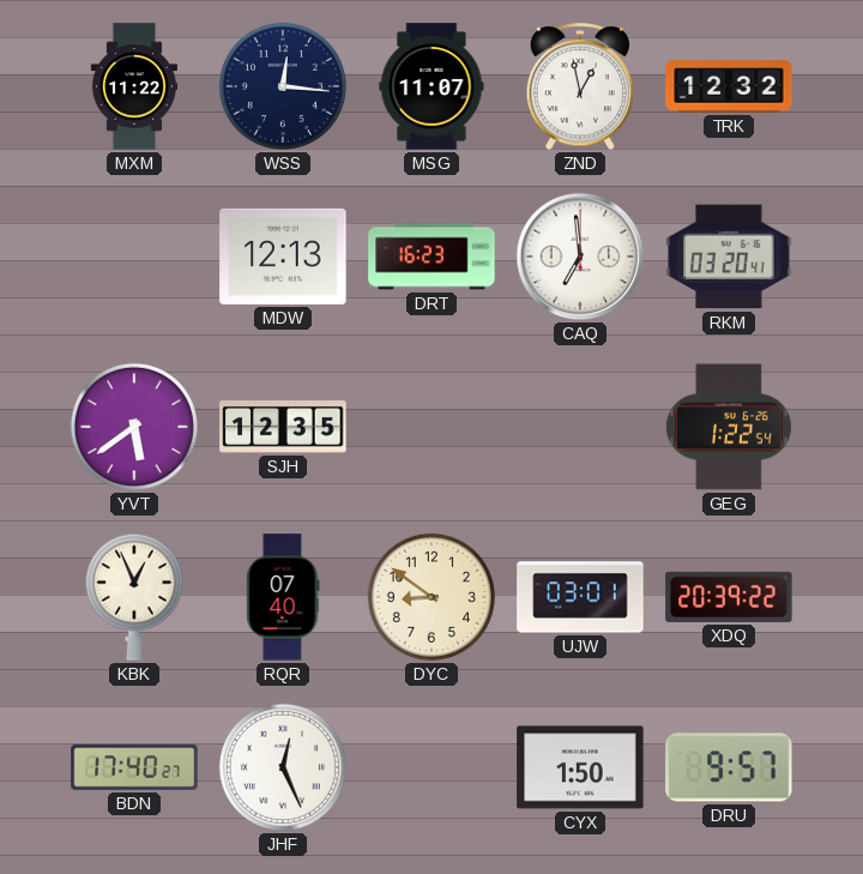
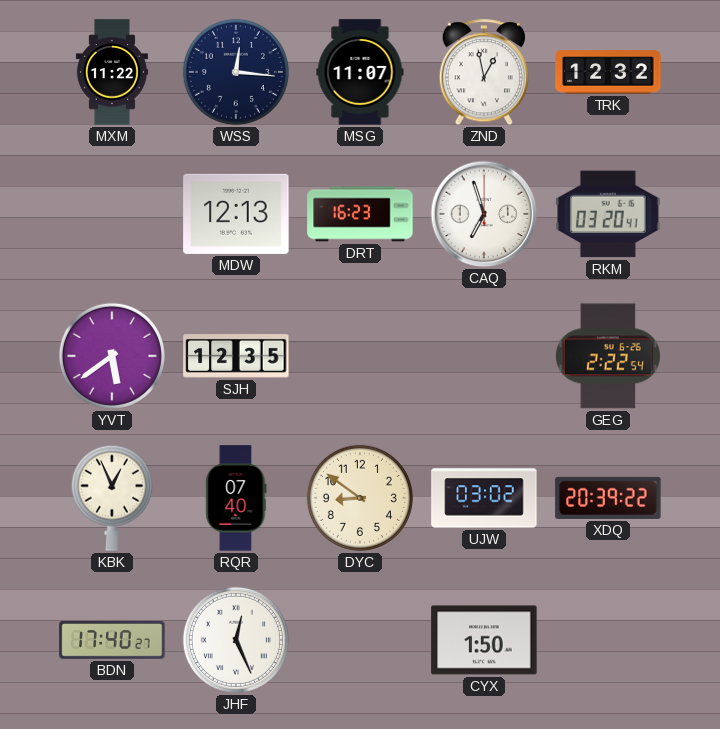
CAQ: 6:59 -> 6:57 (484, 214)
GEG: 1:22 -> 2:22 (608, 356)
UJW: 03:01 -> 03:02 (484, 498)
DRU: 9:57 -> none (729, 767)
